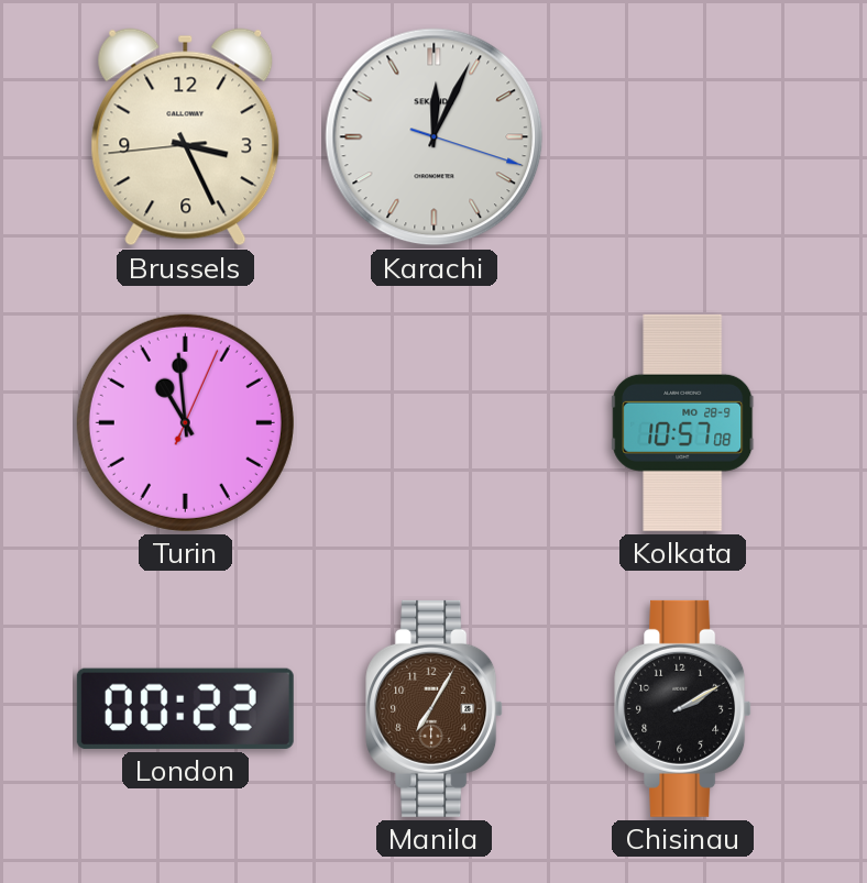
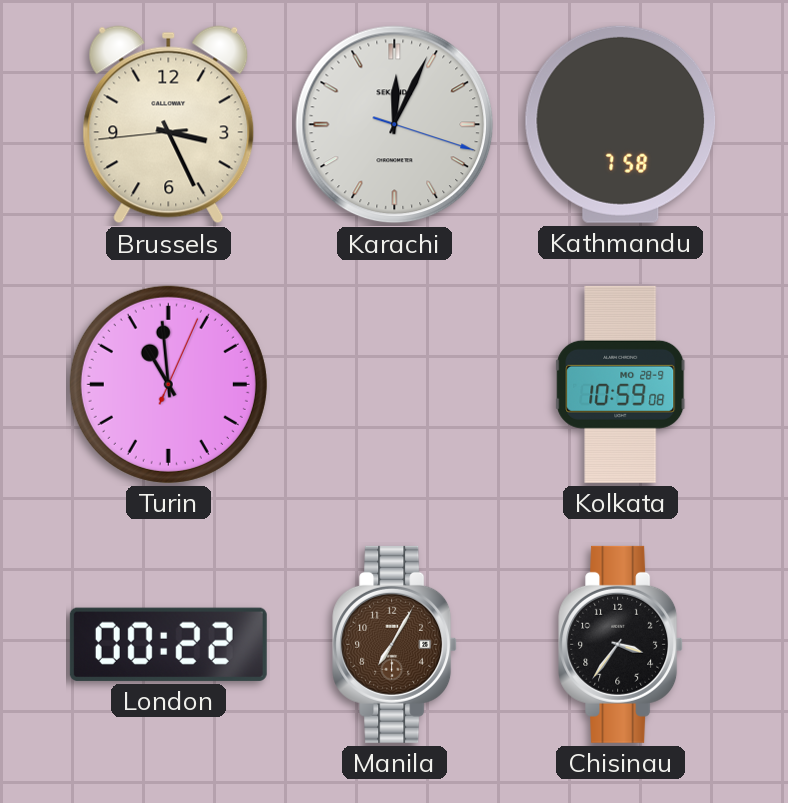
Kathmandu: none -> 7:58 (621, 124)
Kolkata: 10:57 -> 10:59 (621, 384)
Chisinau: 2:10 -> 3:36 (621, 644)
